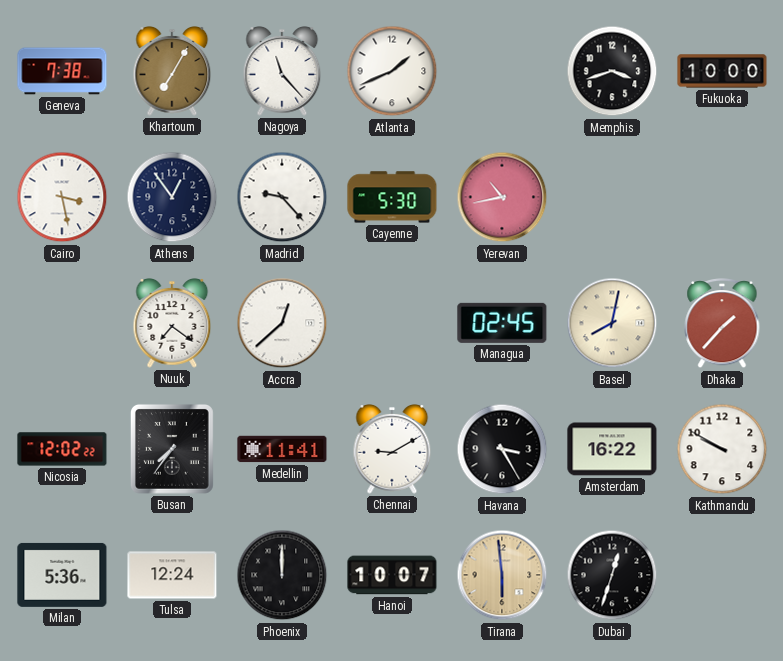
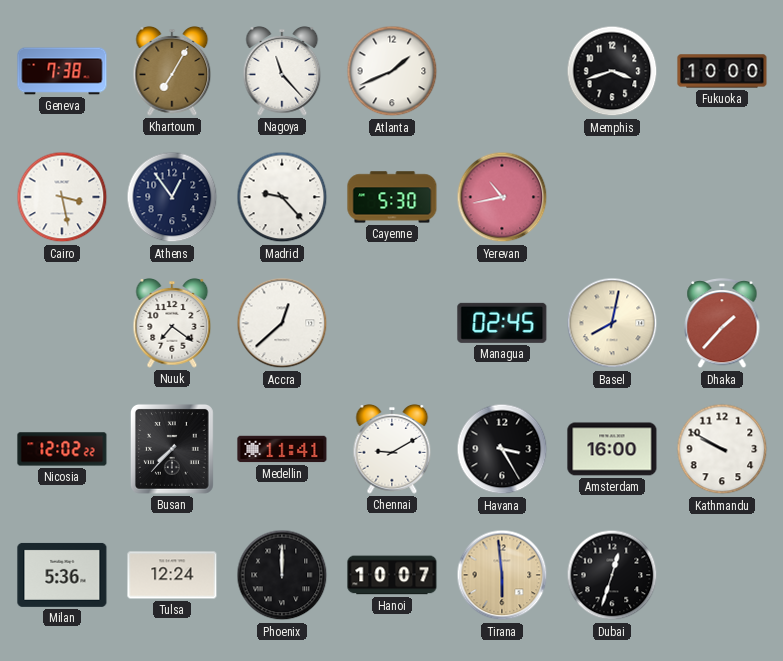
Busan: 7:36 -> 7:37 (172, 449)
Amsterdam: 16:22 -> 16:00 (612, 449)
